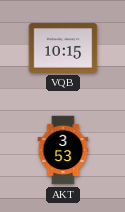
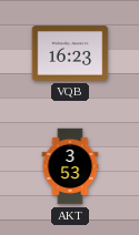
VQB: 10:15 -> 16:23 (70, 53)
